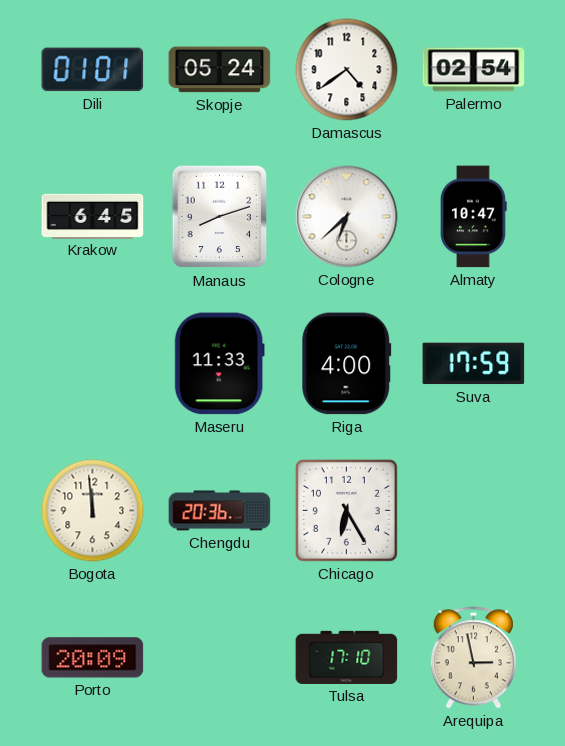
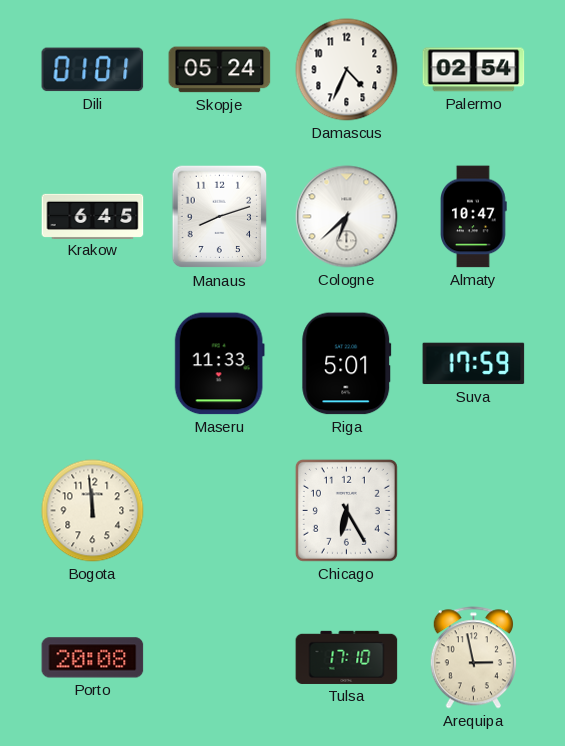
Damascus: 4:39 -> 4:34 (347, 70)
Riga: 4:00 -> 5:01 (347, 364)
Chengdu: 20:36 -> none (220, 511)
Porto: 20:09 -> 20:08 (93, 658)
